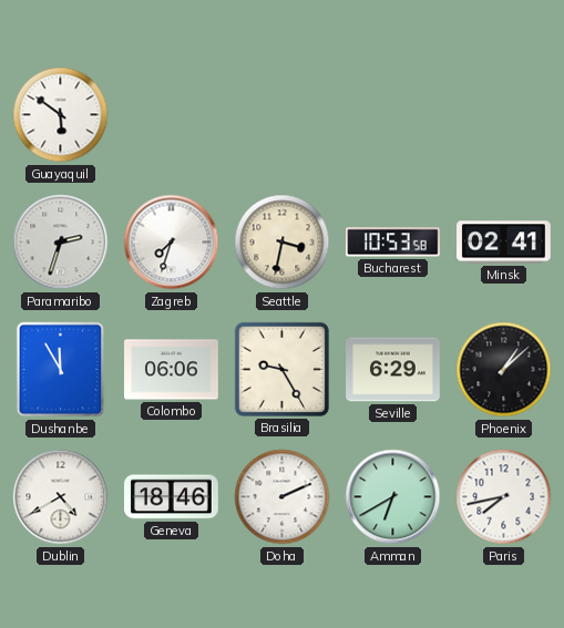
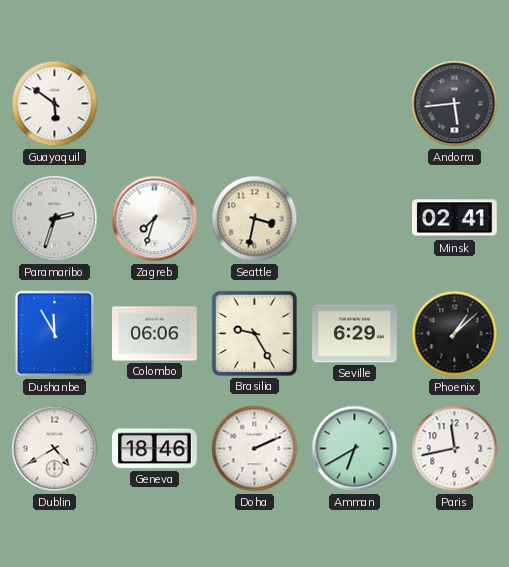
Andorra: none -> 5:44 (455, 104)
Bucharest: 10:53 -> none (393, 243)
Paris: 7:43 -> 11:43 (455, 449)
